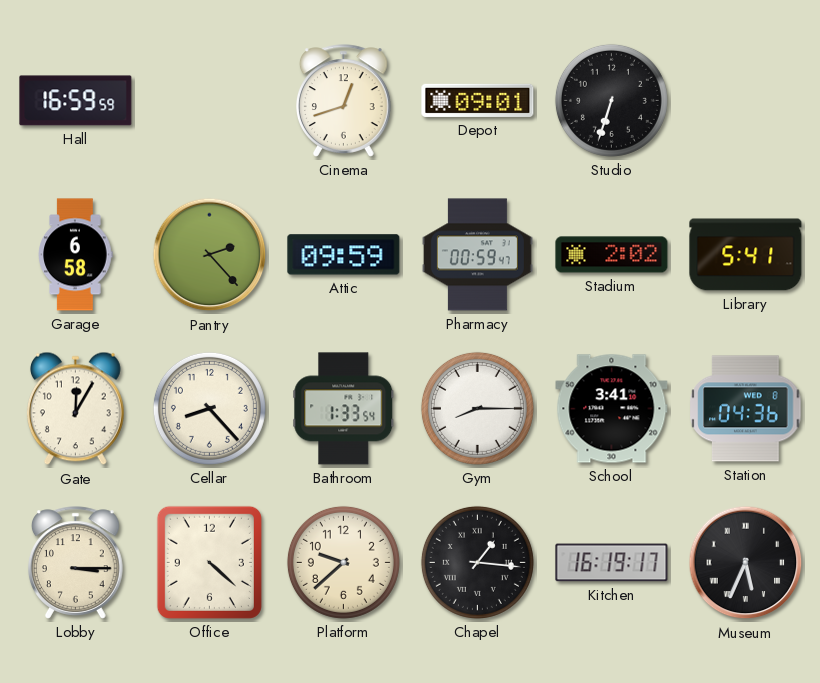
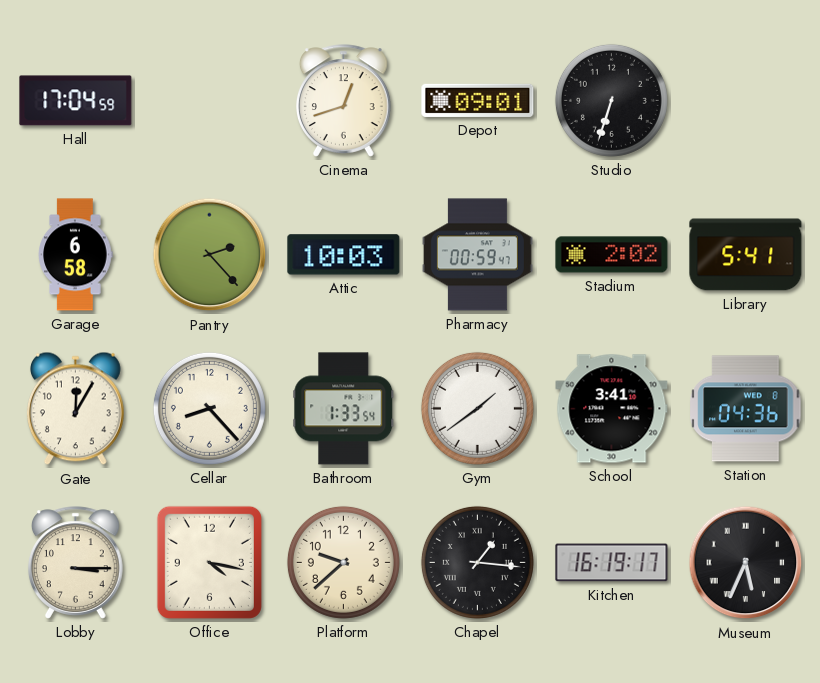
Hall: 16:59 -> 17:04 (76, 101)
Attic: 09:59 -> 10:03 (344, 255)
Gym: 8:15 -> 1:39 (477, 408)
Office: 4:22 -> 4:17 (209, 562)
